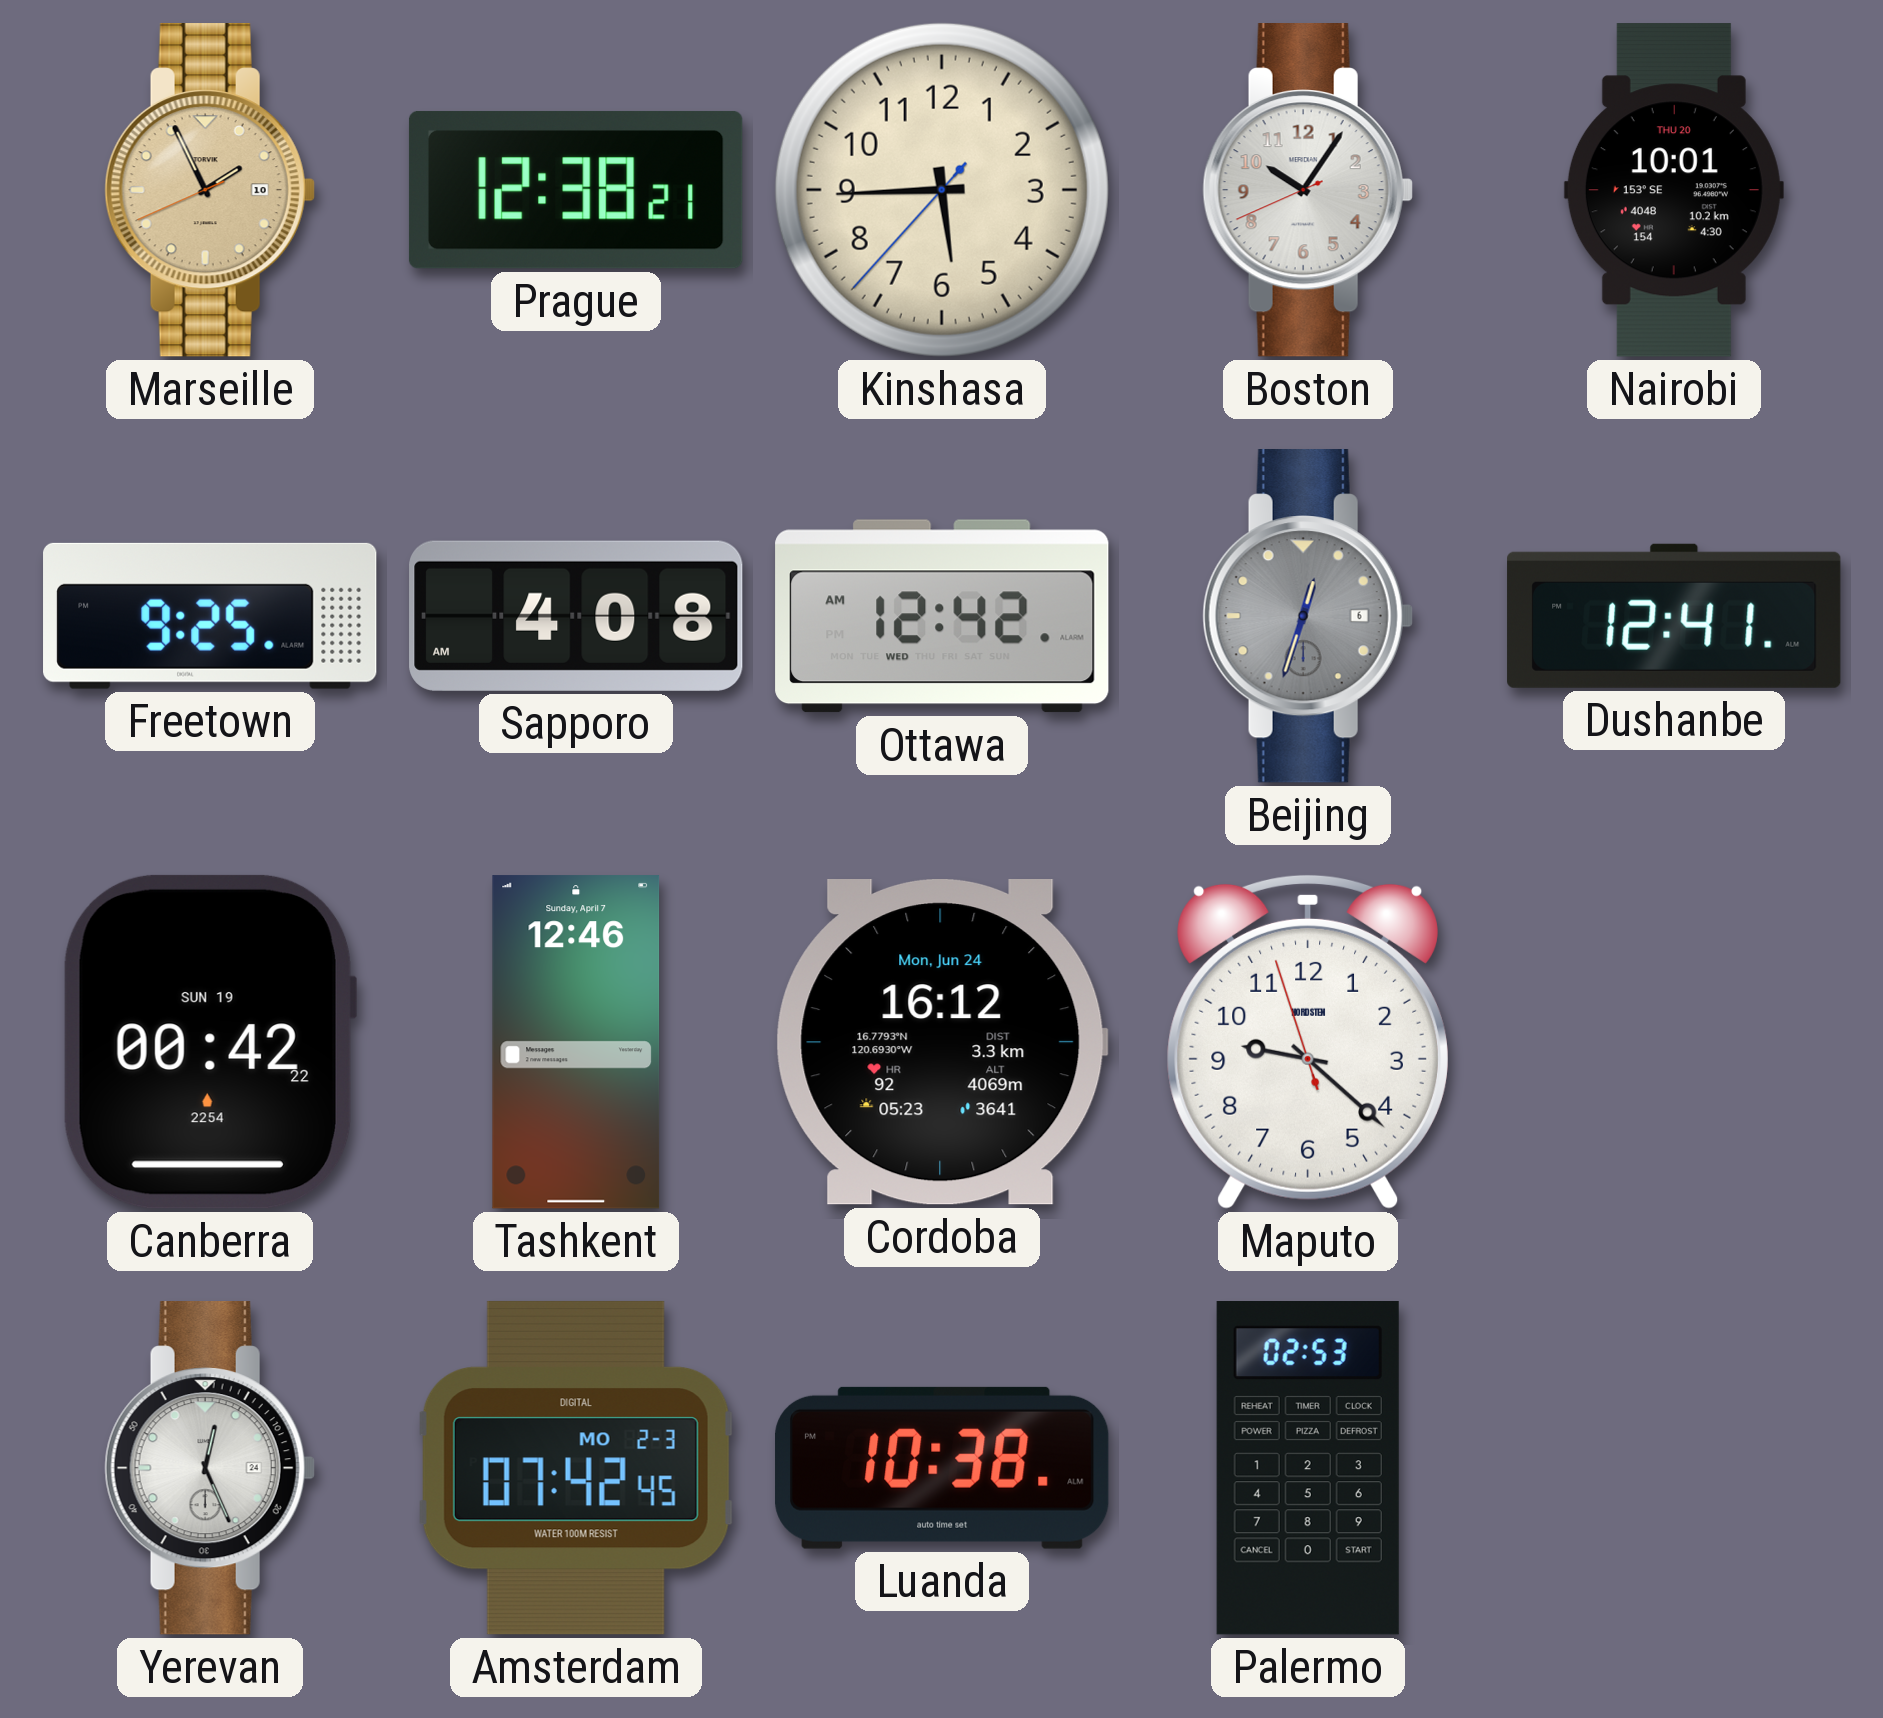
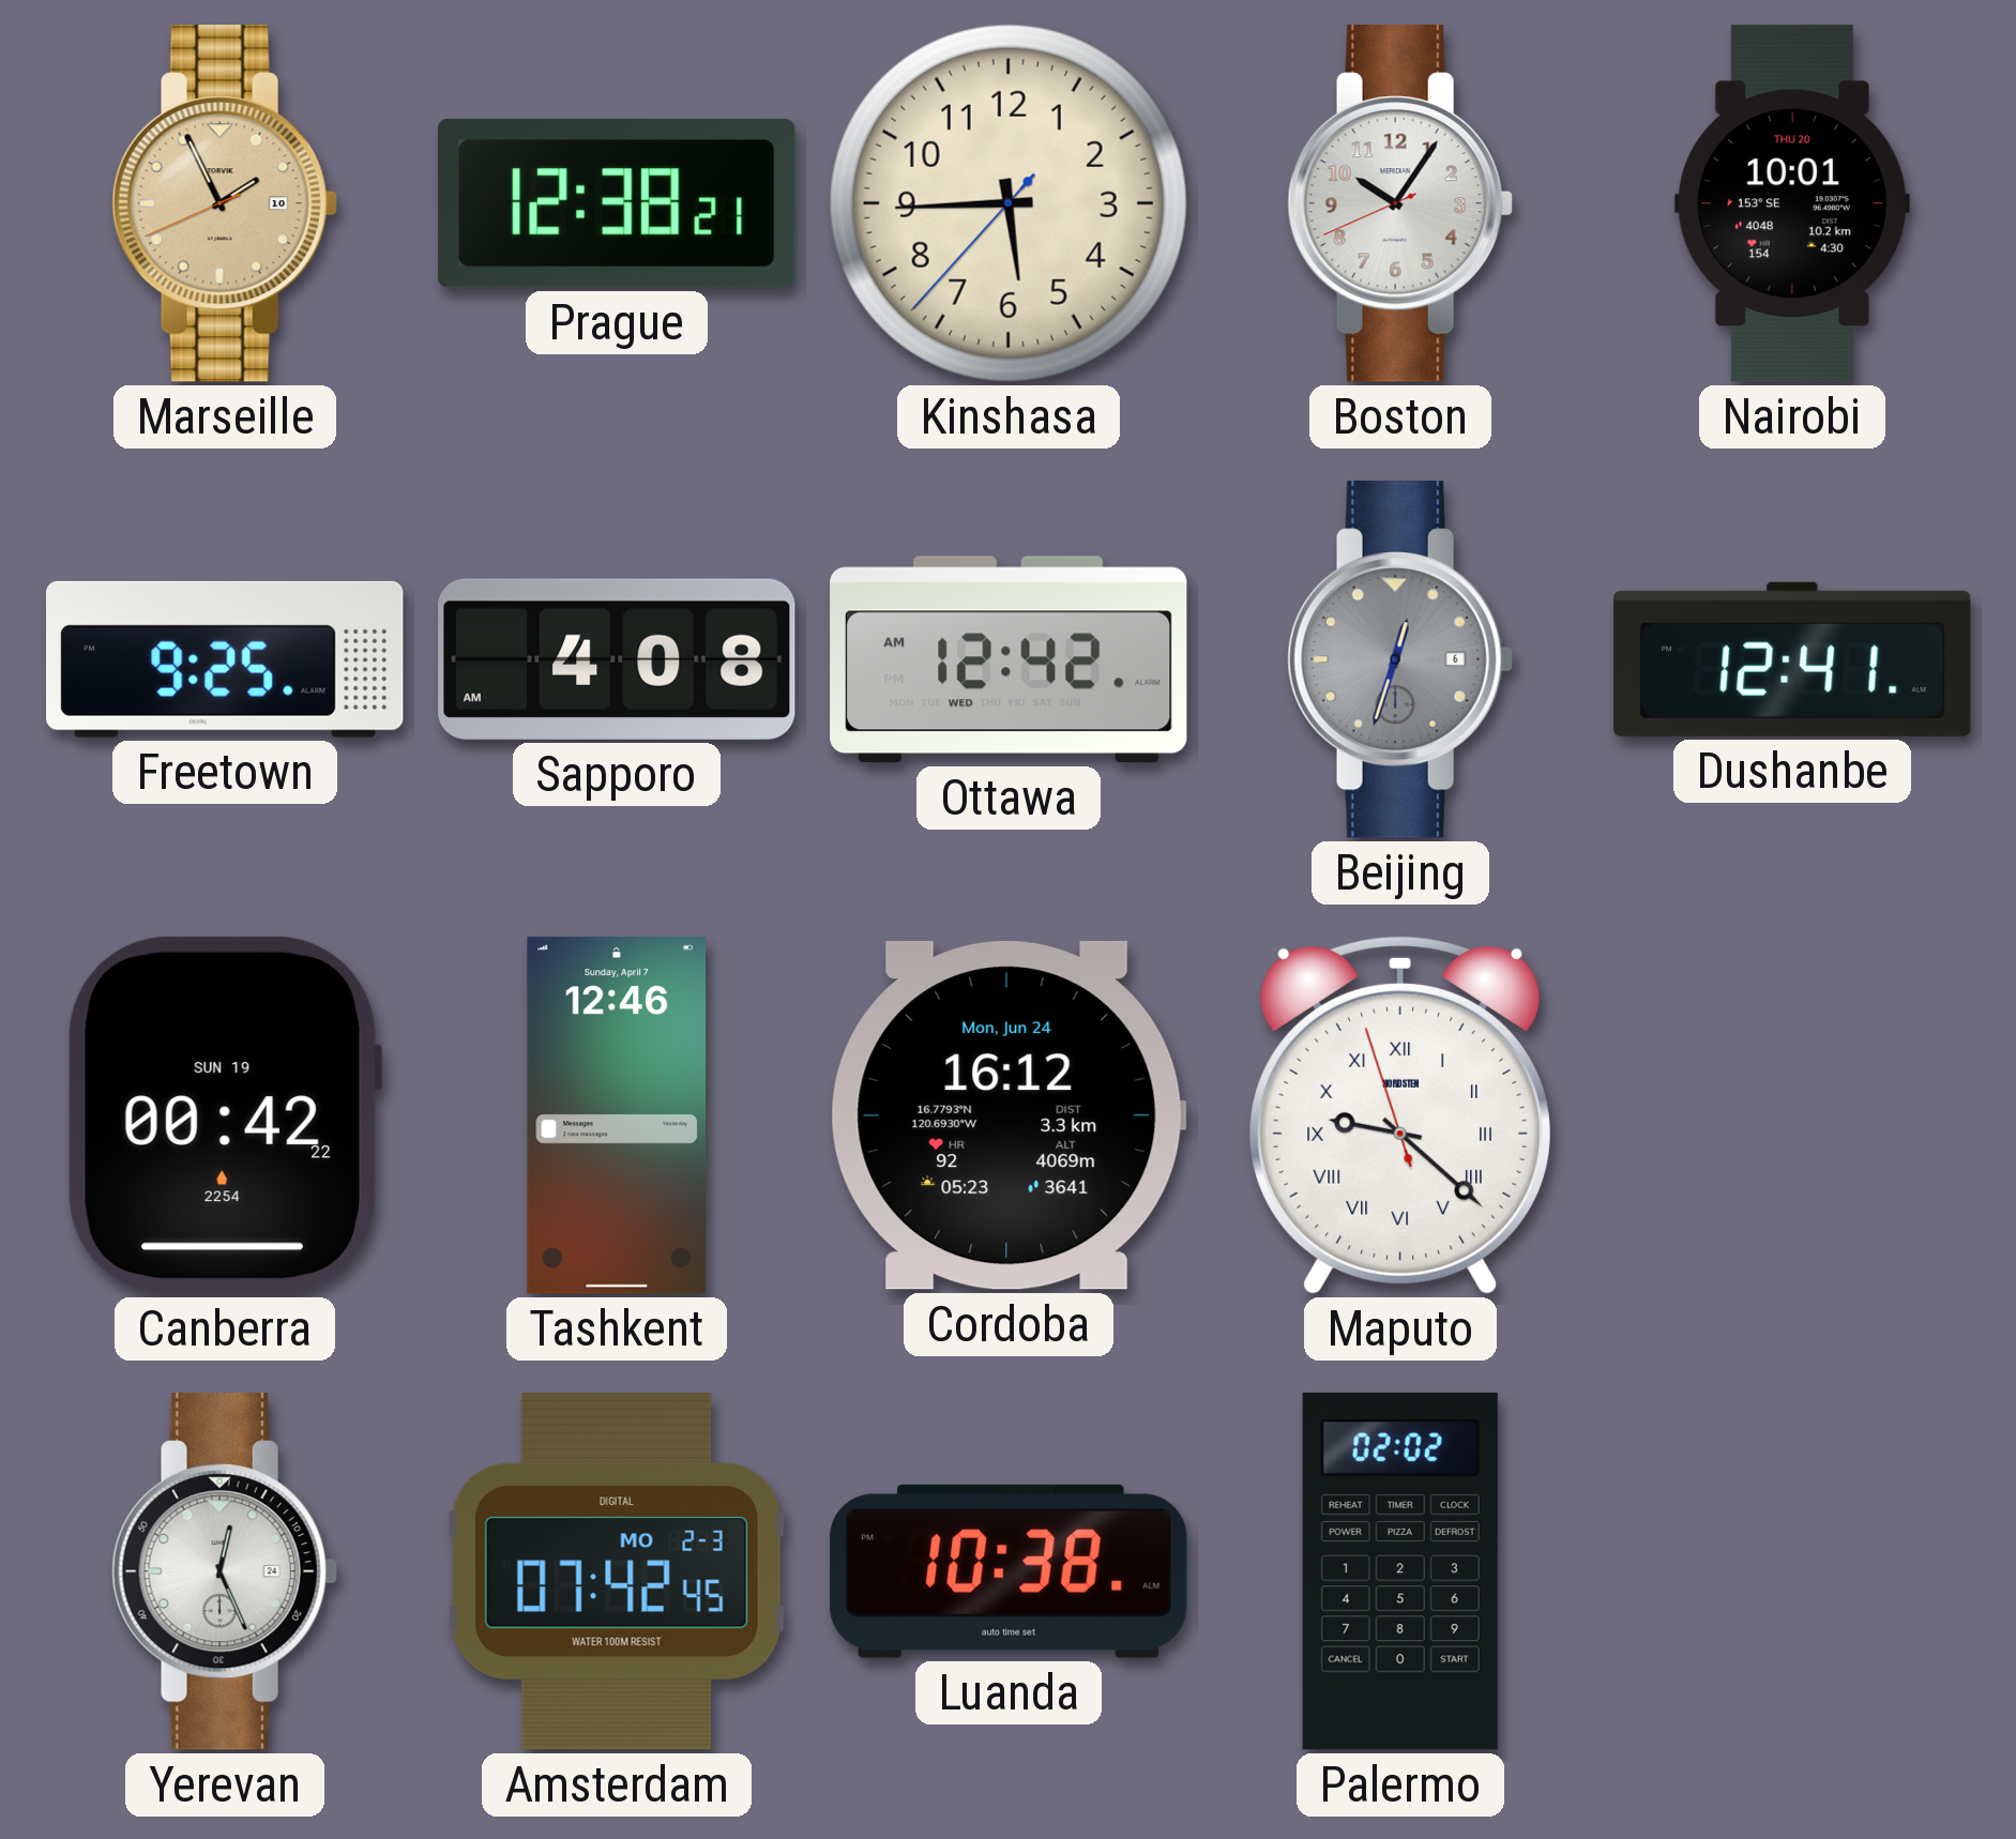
Maputo numerals: Arabic -> Roman (1400, 1114)
Palermo: 02:53 -> 02:02 (1400, 1572)
